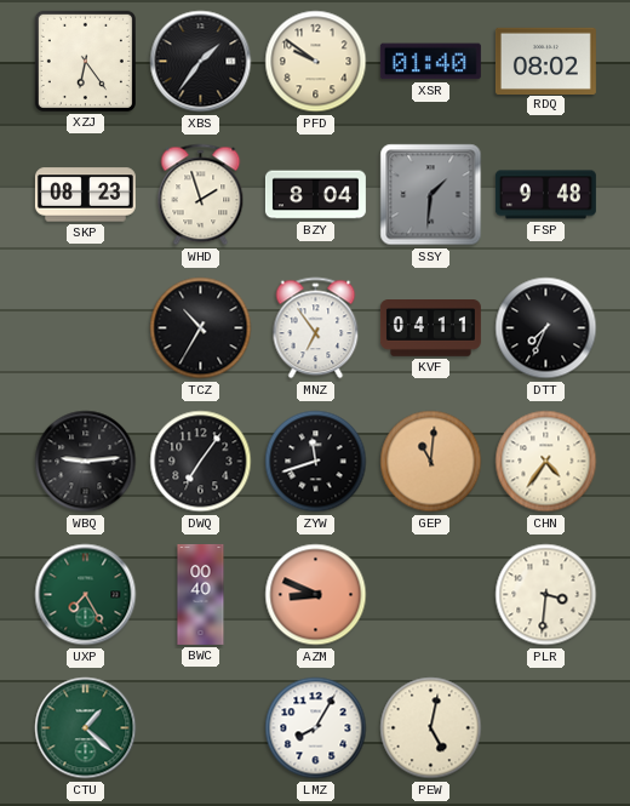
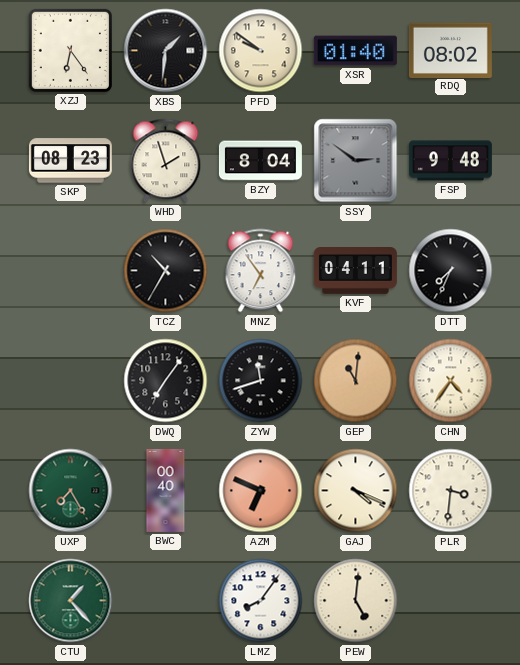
XBS: 1:36 -> 1:31 (166, 51)
SSY: 1:31 -> 2:51 (356, 161)
WBQ: 9:14 -> none (86, 462)
AZM: 8:49 -> 6:49 (261, 491)
GAJ: none -> 4:19 (356, 491)
CTU: 1:22 -> 1:23 (71, 601)
LMZ: 8:05 -> 8:06 (261, 601)
PEW: 5:02 -> 5:01 (356, 601)
